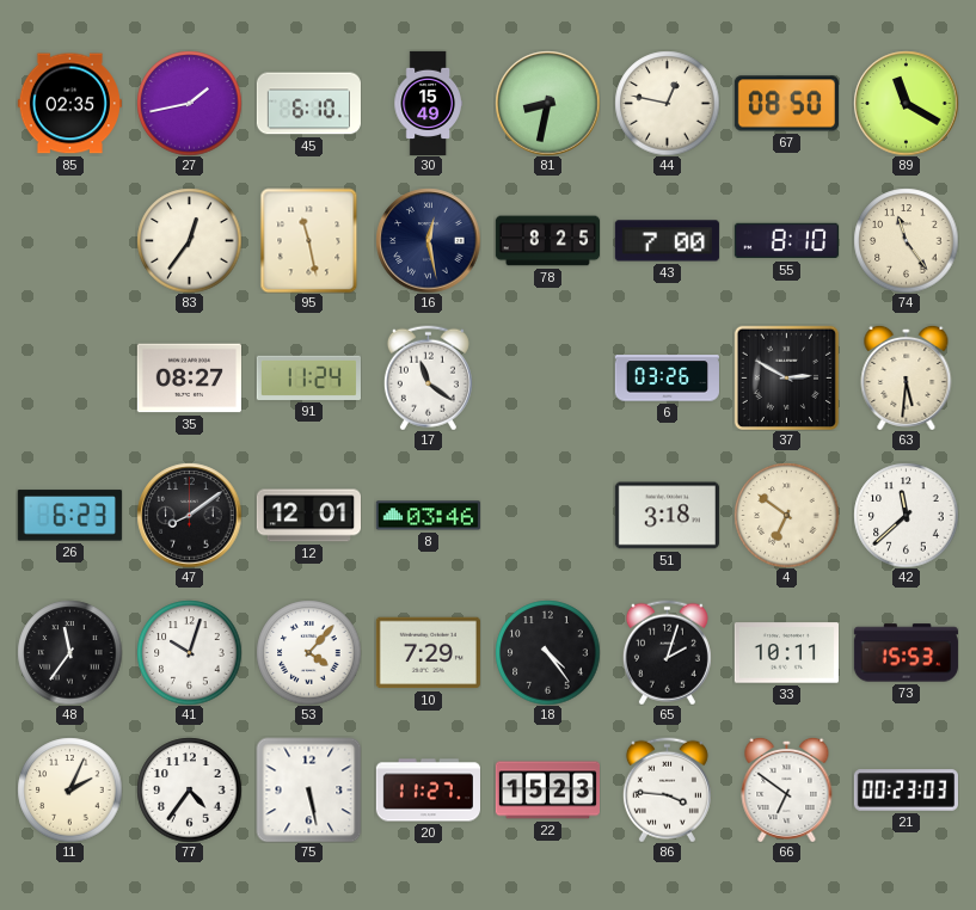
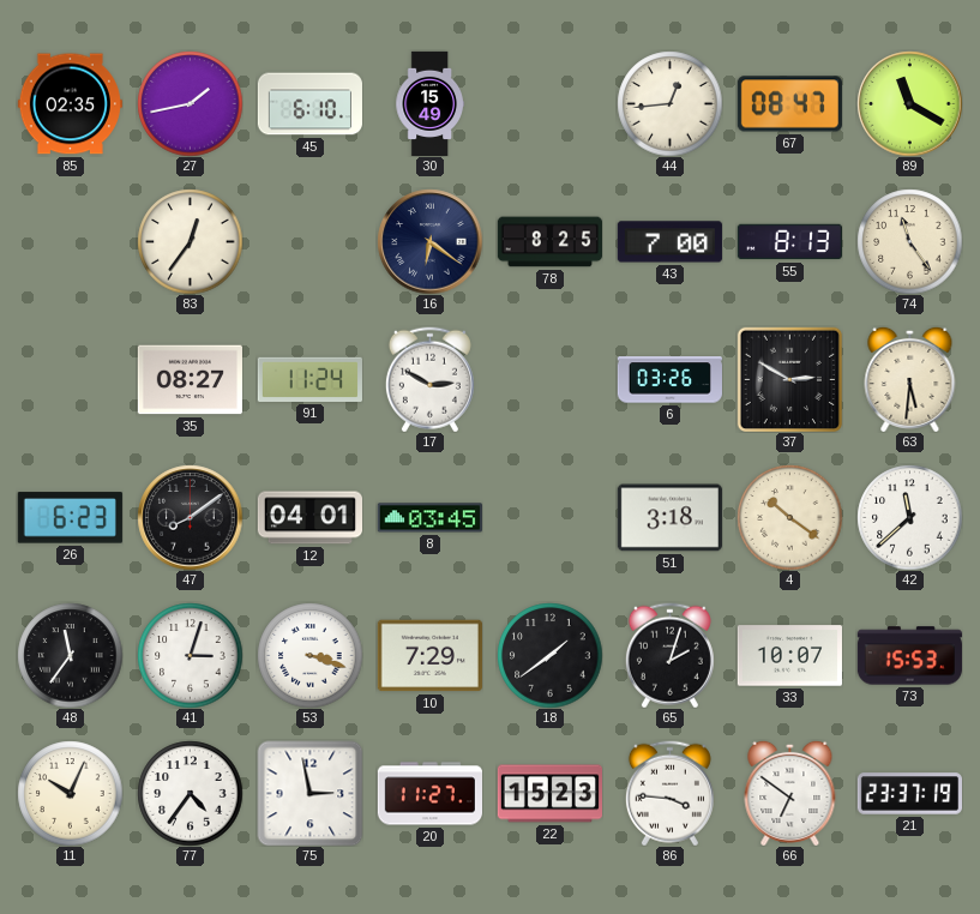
81: 8:32 -> none (547, 103)
44: 12:47 -> 12:44 (669, 103)
67: 08:50 -> 08:47 (789, 104)
95: 11:28 -> none (309, 240)
16: 12:28 -> 6:21 (429, 241)
55: 8:10 -> 8:13 (789, 242)
17: 11:21 -> 2:50 (429, 379)
12: 12:01 -> 04:01 (309, 518)
8: 03:46 -> 03:45 (429, 518)
4: 6:51 -> 10:21 (789, 517)
41: 10:03 -> 3:03 (190, 655)
53: 4:07 -> 3:18 (309, 655)
18: 4:24 -> 1:39 (549, 655)
33: 10:11 -> 10:07 (789, 656)
11: 2:04 -> 10:04 (70, 793)
75: 5:28 -> 2:58 (309, 793)
21: 00:23 -> 23:37 (909, 794)
